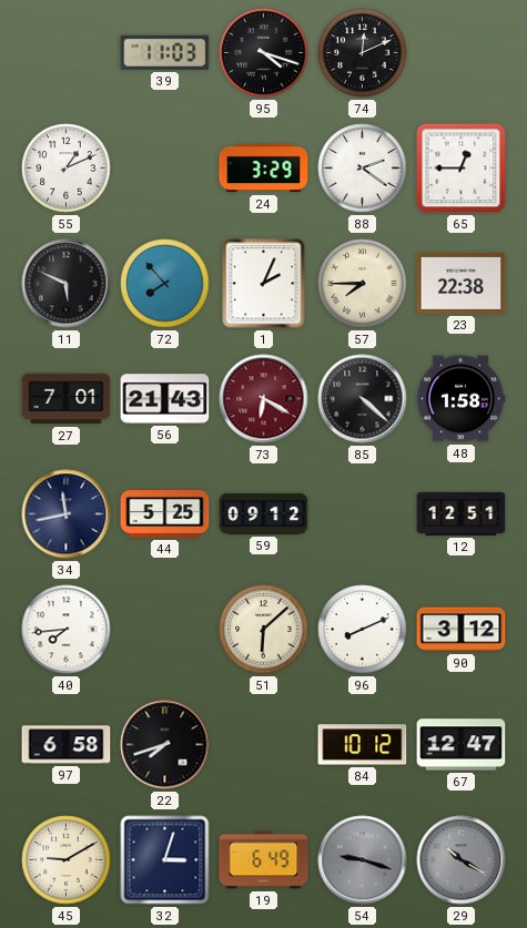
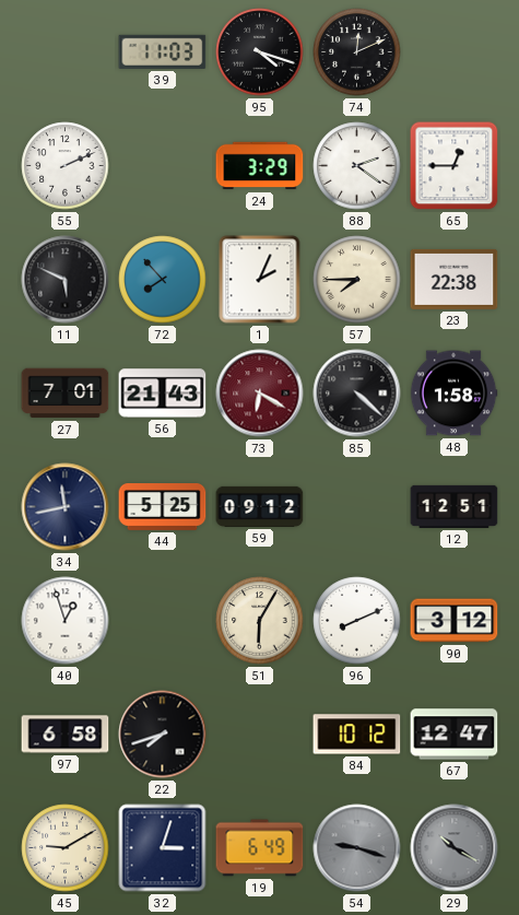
55: 1:11 -> 2:11 (66, 166)
40: 7:44 -> 12:57 (66, 621)
51: 6:08 -> 6:05 (260, 621)
